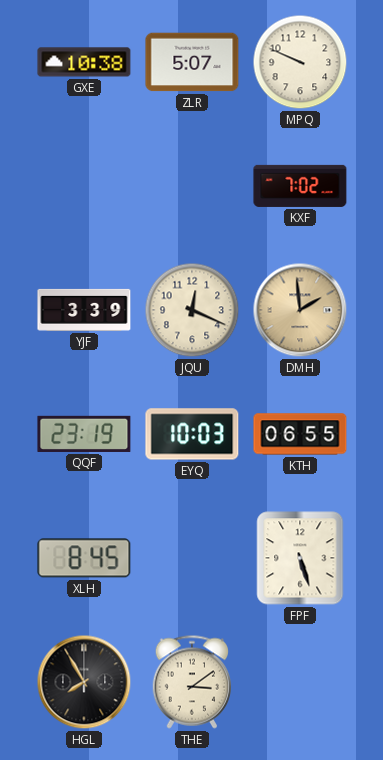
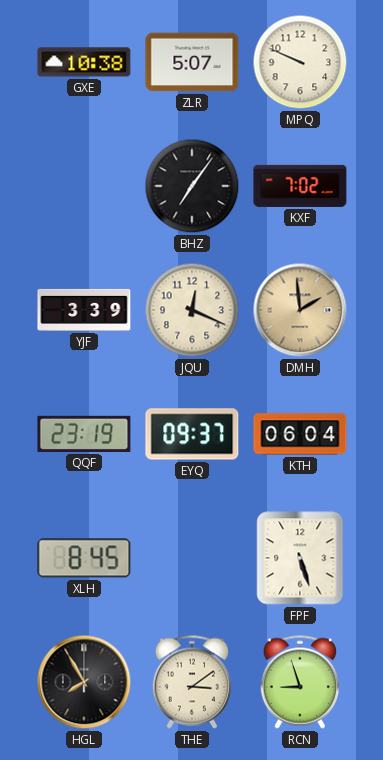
BHZ: none -> 7:06 (192, 186)
EYQ: 10:03 -> 09:37 (192, 434)
KTH: 06:55 -> 06:04 (300, 434)
RCN: none -> 8:57 (299, 682)
